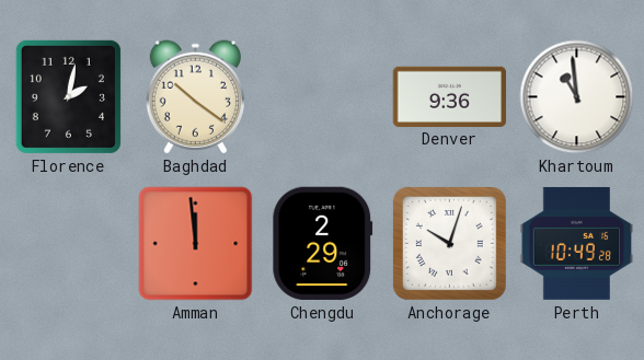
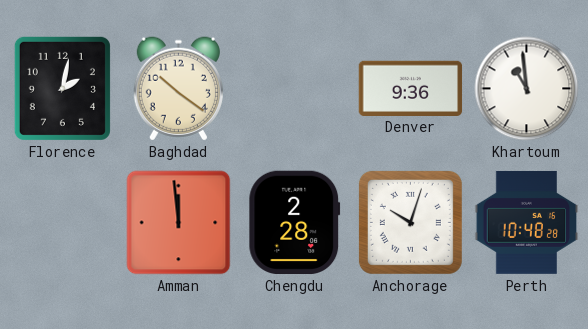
Chengdu: 2:29 -> 2:28 (295, 223)
Perth: 10:49 -> 10:48 (527, 222)
